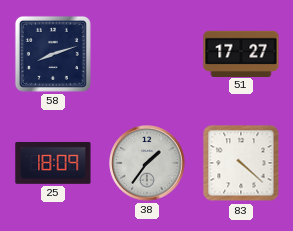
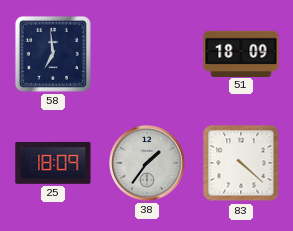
58: 8:12 -> 6:59 (53, 54)
51: 17:27 -> 18:09 (241, 53)
